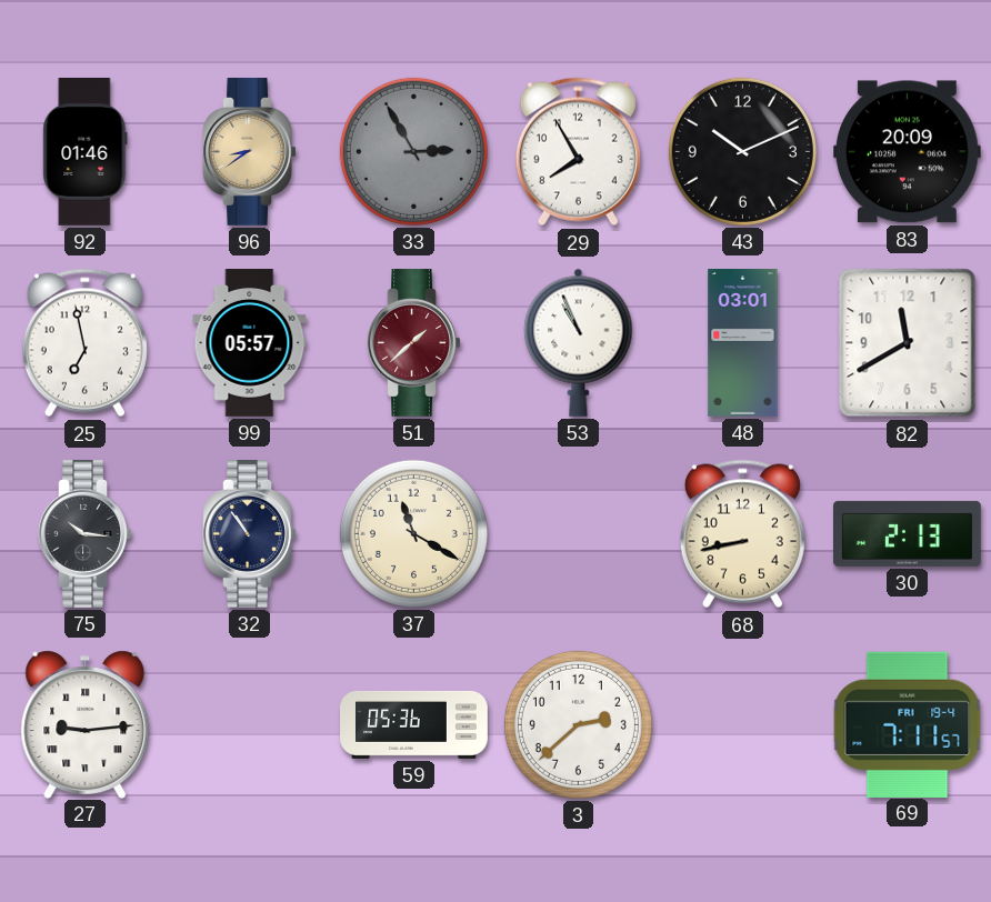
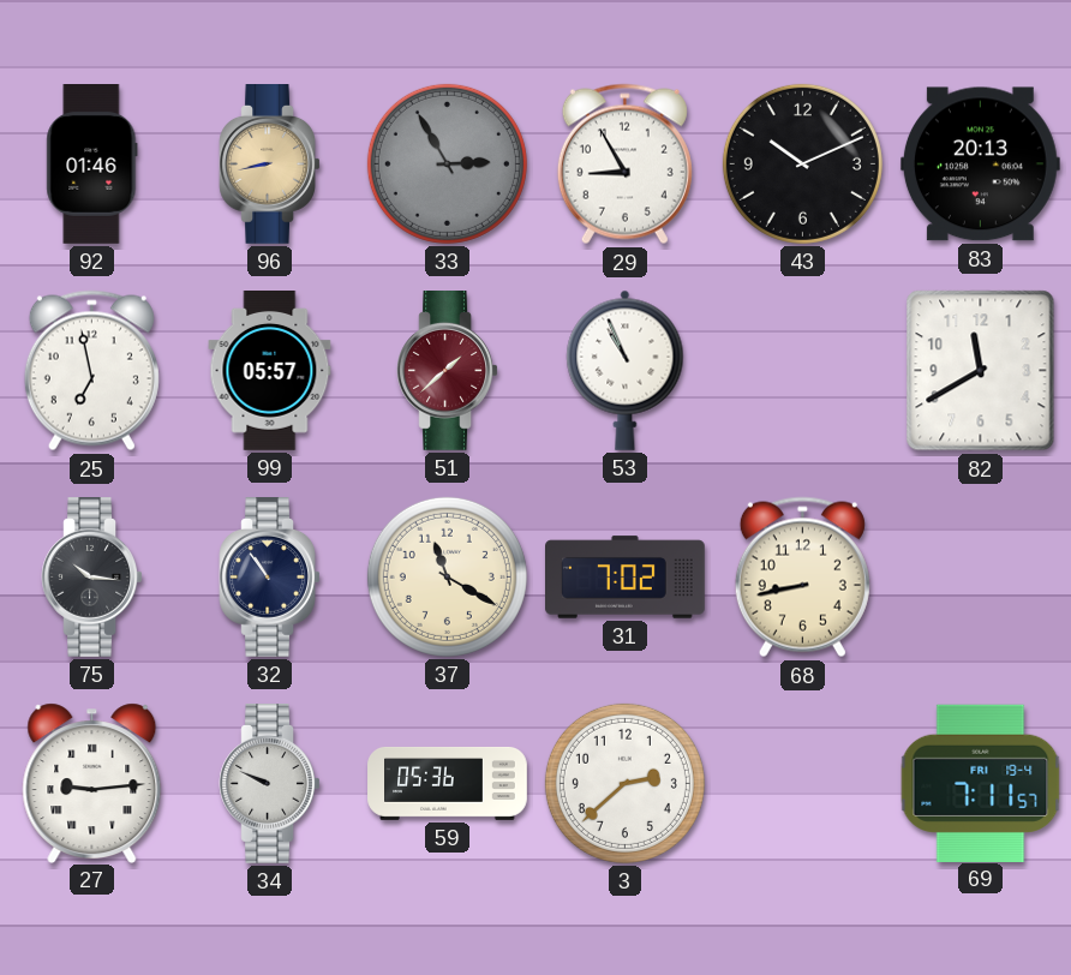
96: 8:39 -> 8:43 (270, 165)
29: 7:55 -> 8:55 (624, 165)
83: 20:09 -> 20:13 (980, 165)
48: 03:01 -> none (743, 343)
31: none -> 7:02 (626, 578)
30: 2:13 -> none (908, 533)
34: none -> 9:49 (270, 784)
